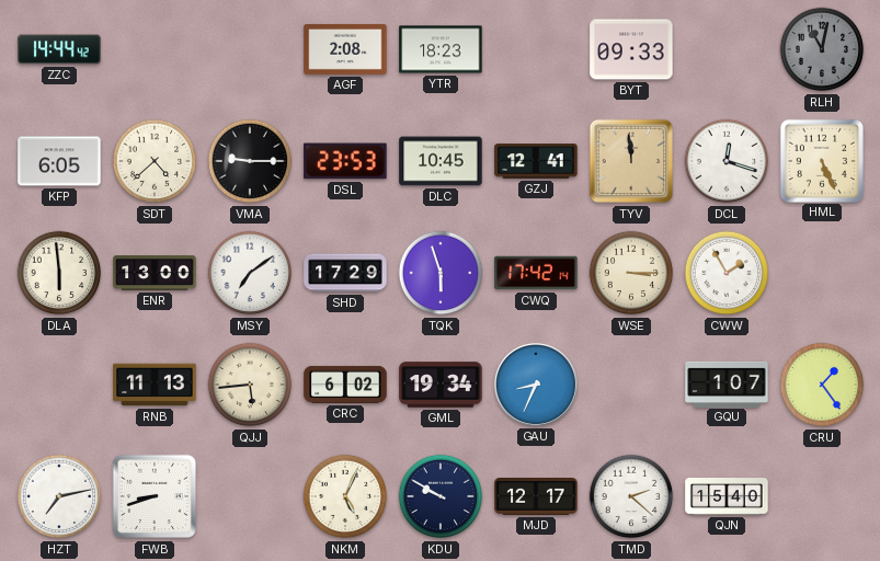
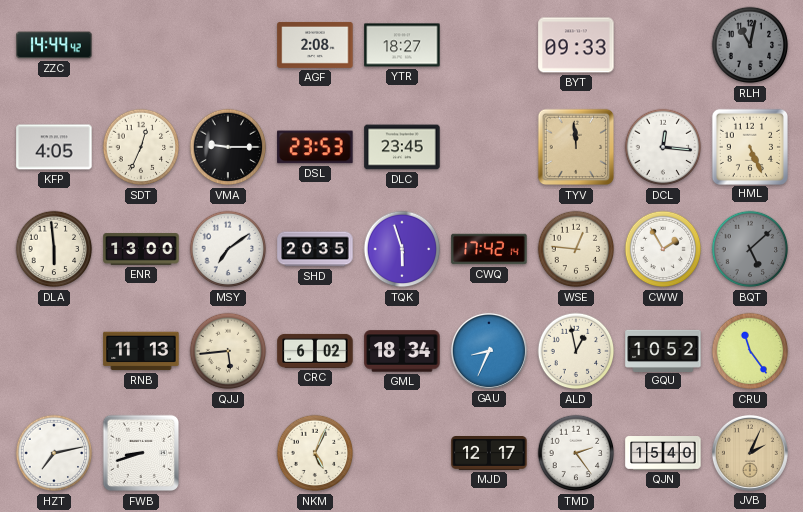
YTR: 18:23 -> 18:27 (402, 45)
KFP: 6:05 -> 4:05 (54, 147)
SDT: 4:38 -> 12:34 (141, 147)
DLC: 10:45 -> 23:45 (402, 147)
GZJ: 12:41 -> none (536, 161)
DCL: 12:18 -> 12:16 (663, 147)
SHD: 17:29 -> 20:35 (315, 249)
WSE: 3:15 -> 12:46 (576, 249)
BQT: none -> 5:08 (750, 249)
GML: 19:34 -> 18:34 (402, 351)
ALD: none -> 12:58 (576, 351)
GQU: 1:07 -> 10:52 (663, 350)
CRU: 1:24 -> 11:24 (750, 351)
KDU: 9:50 -> none (441, 496)
TMD: 2:22 -> 2:24 (576, 453)
JVB: none -> 2:04 (750, 453)
